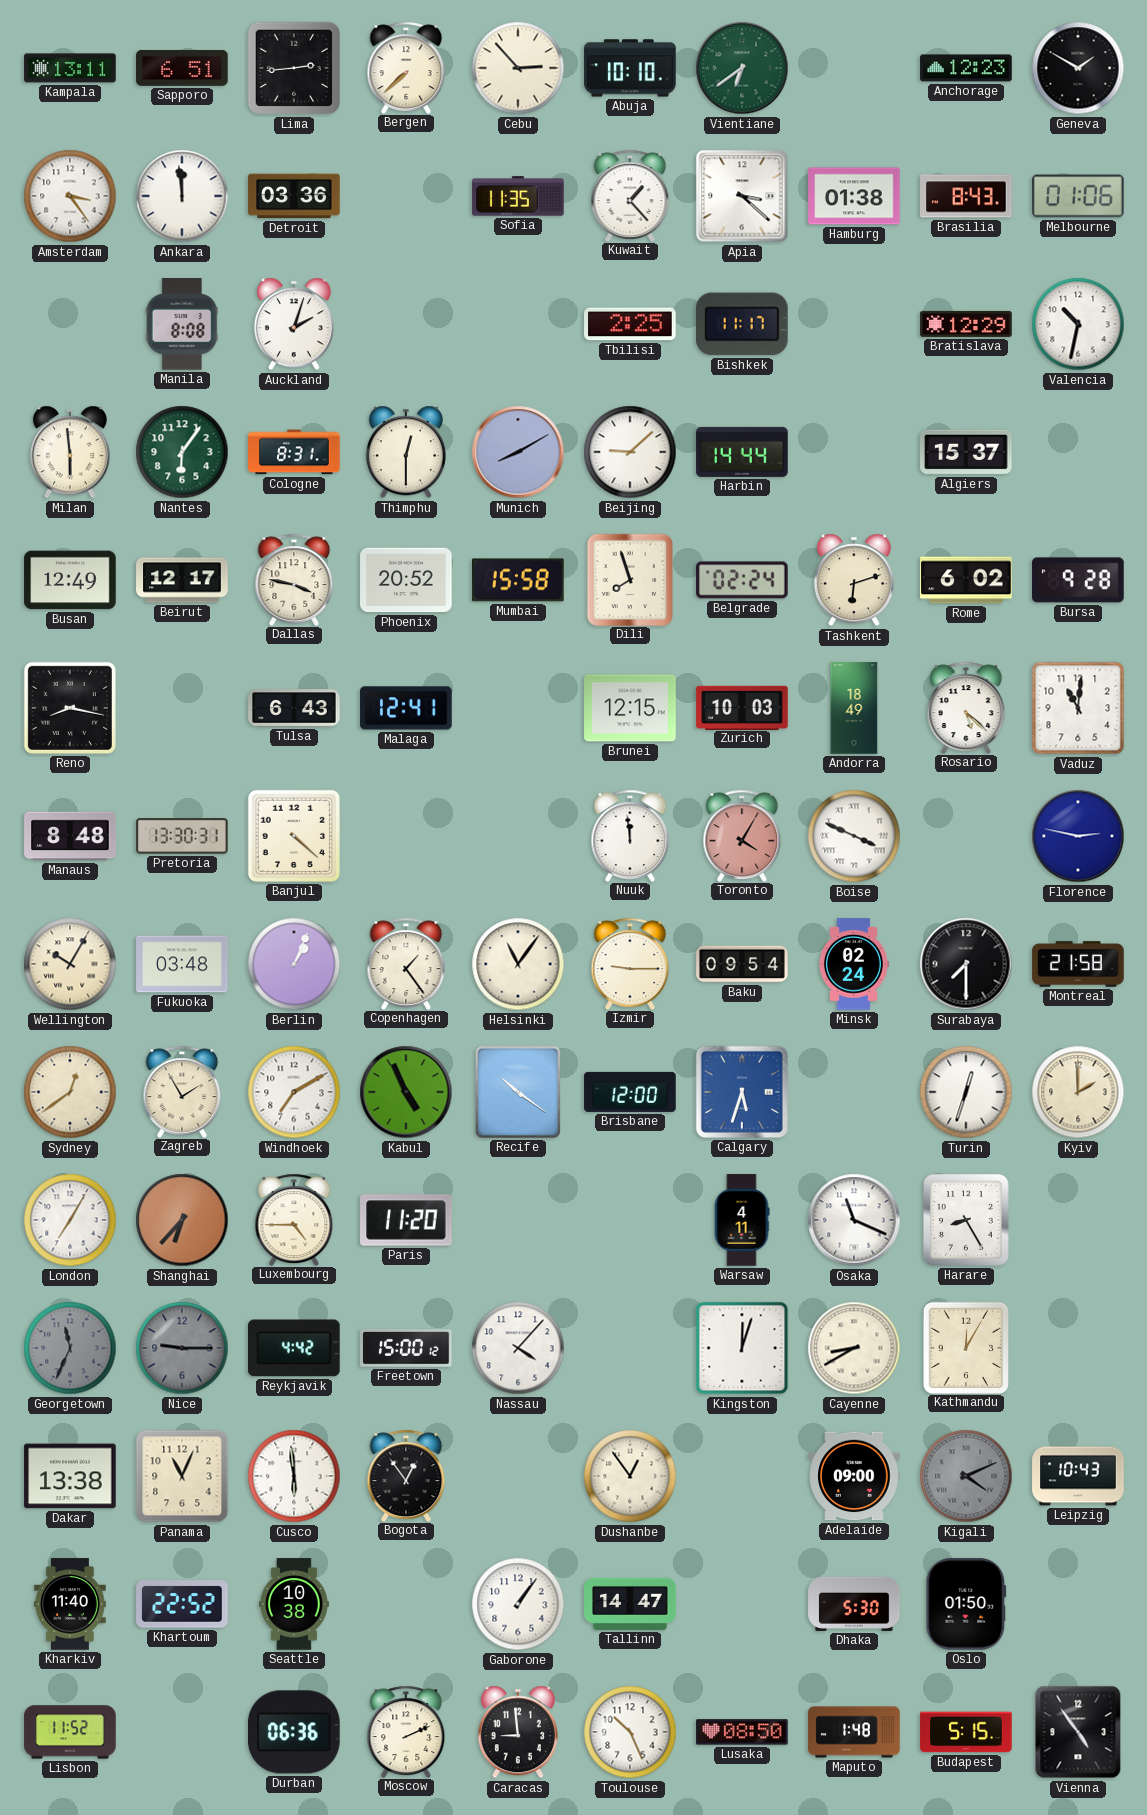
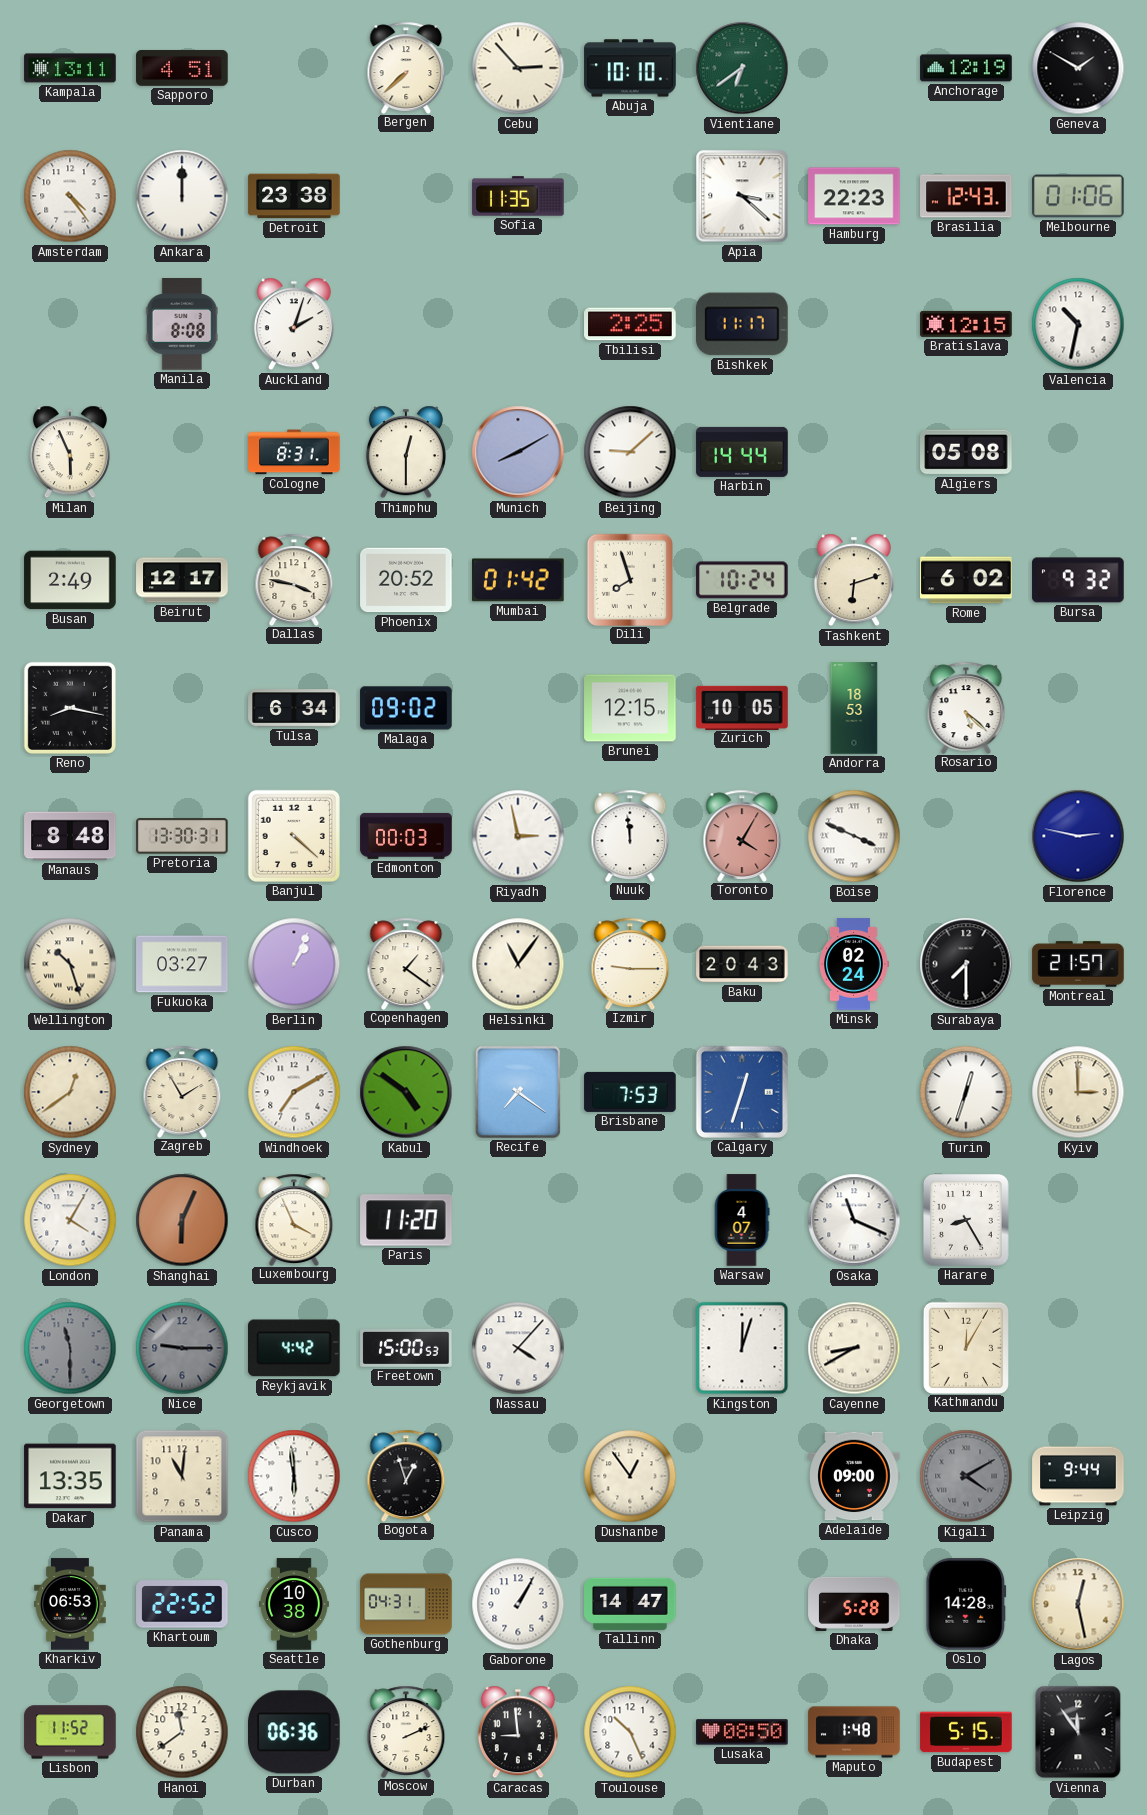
Sapporo: 6:51 -> 4:51 (182, 68)
Lima: 2:44 -> none (294, 68)
Anchorage: 12:23 -> 12:19 (966, 68)
Amsterdam: 3:24 -> 4:24 (70, 196)
Ankara: 11:59 -> 12:00 (182, 196)
Detroit: 03:36 -> 23:38 (294, 196)
Kuwait: 1:23 -> none (630, 195)
Hamburg: 01:38 -> 22:23 (854, 196)
Brasilia: 8:43 -> 12:43 (966, 196)
Bratislava: 12:29 -> 12:15 (966, 324)
Milan: 5:59 -> 5:56 (70, 452)
Nantes: 6:06 -> none (182, 452)
Algiers: 15:37 -> 05:08 (966, 452)
Busan: 12:49 -> 2:49 (70, 580)
Mumbai: 15:58 -> 01:42 (518, 580)
Belgrade: 02:24 -> 10:24 (742, 580)
Bursa: 9:28 -> 9:32 (1078, 580)
Tulsa: 6:43 -> 6:34 (294, 708)
Malaga: 12:41 -> 09:02 (406, 708)
Zurich: 10:03 -> 10:05 (742, 707)
Andorra: 18:49 -> 18:53 (854, 708)
Vaduz: 11:01 -> none (1078, 708)
Edmonton: none -> 00:03 (406, 836)
Riyadh: none -> 2:58 (518, 836)
Wellington: 10:05 -> 10:27 (70, 964)
Fukuoka: 03:48 -> 03:27 (182, 964)
Copenhagen: 1:24 -> 1:21 (406, 963)
Baku: 09:54 -> 20:43 (742, 964)
Montreal: 21:58 -> 21:57 (1078, 964)
Kabul: 4:56 -> 4:51 (406, 1092)
Recife: 10:21 -> 7:21 (518, 1092)
Brisbane: 12:00 -> 7:53 (630, 1092)
Calgary: 5:33 -> 12:33 (742, 1092)
Kyiv: 2:00 -> 3:00 (1078, 1092)
London: 7:05 -> 4:05 (70, 1220)
Shanghai: 6:37 -> 6:04 (182, 1220)
Luxembourg: 4:45 -> 3:56 (294, 1219)
Warsaw: 4:11 -> 4:07 (742, 1220)
Georgetown: 11:34 -> 11:30 (70, 1348)
Freetown: 15:00:12 -> 15:00:53 (406, 1349)
Dakar: 13:38 -> 13:35 (70, 1476)
Panama: 11:04 -> 11:01 (182, 1476)
Bogota: 12:54 -> 12:57 (406, 1475)
Kigali: 4:11 -> 4:10 (966, 1476)
Leipzig: 10:43 -> 9:44 (1078, 1476)
Kharkiv: 11:40 -> 06:53 (70, 1604)
Gothenburg: none -> 04:31 (406, 1604)
Gaborone: 1:06 -> 1:05 (518, 1604)
Dhaka: 5:30 -> 5:28 (854, 1604)
Oslo: 01:50 -> 14:28 (966, 1604)
Lagos: none -> 12:28 (1078, 1604)
Hanoi: none -> 11:39 (182, 1732)
Vienna: 4:54 -> 11:54 (1078, 1732)
